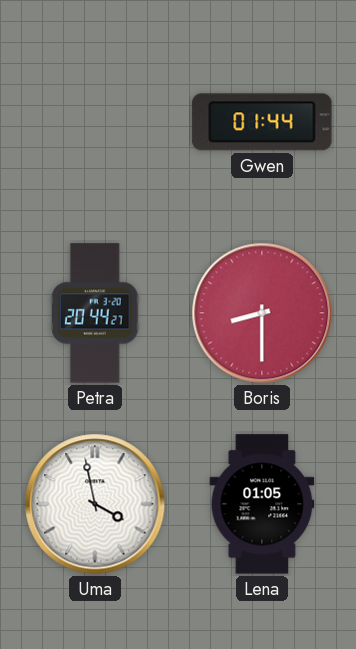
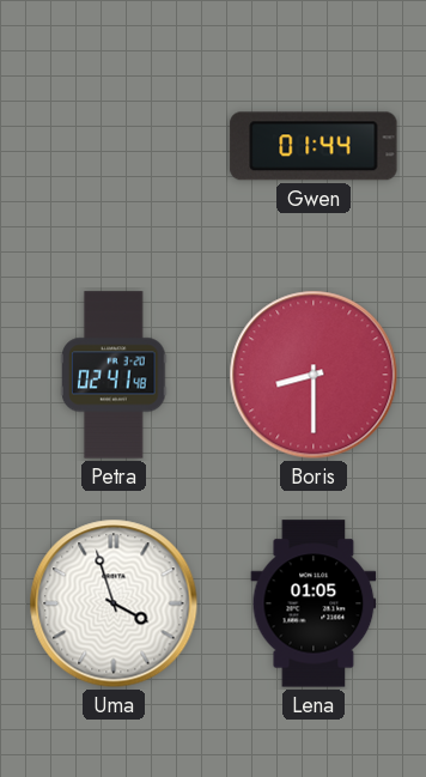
Petra: 20:44 -> 02:41 (114, 375)
Uma: 3:58 -> 3:57 (114, 603)
